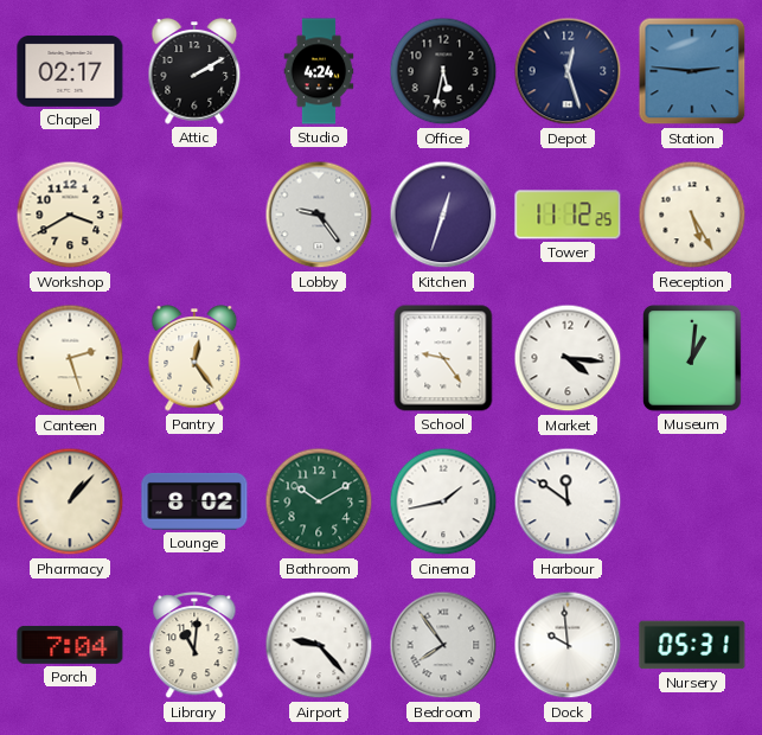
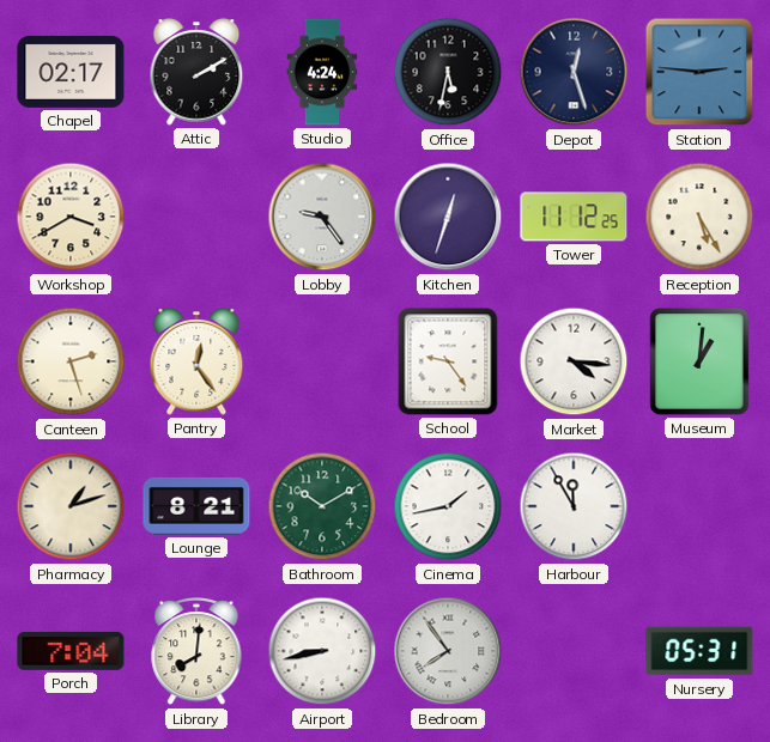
Pharmacy: 1:07 -> 1:12 (71, 506)
Lounge: 8:02 -> 8:21 (196, 506)
Harbour: 11:51 -> 11:55 (574, 506)
Library: 11:01 -> 8:01 (196, 652)
Airport: 9:23 -> 8:43 (322, 651)
Dock: 9:59 -> none (568, 645)
